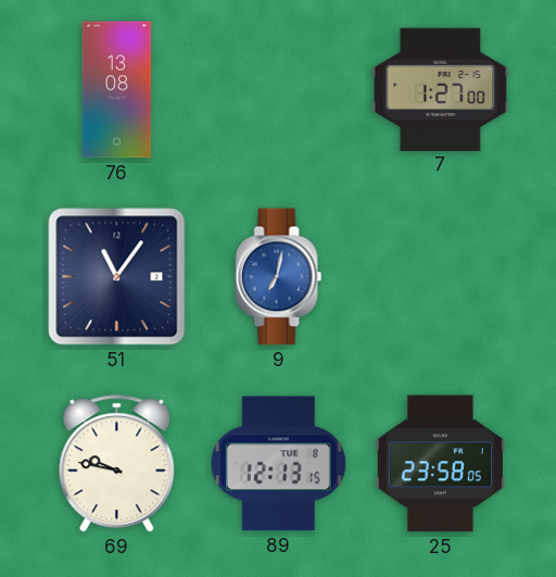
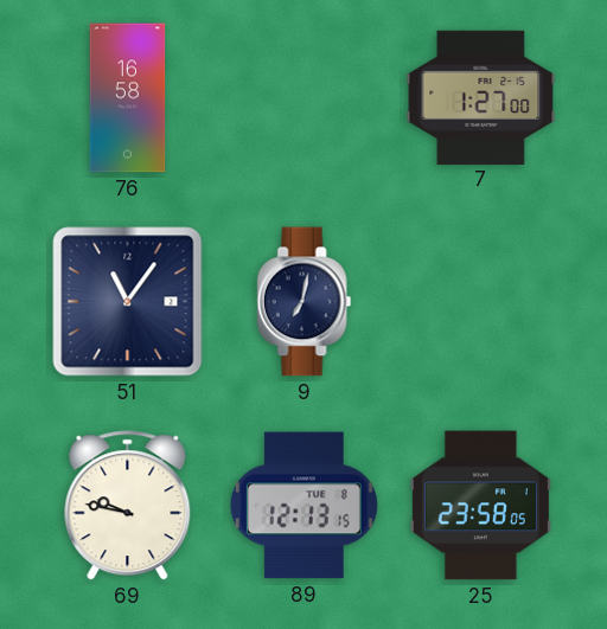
76: 13:08 -> 16:58 (128, 98)
9 dial: blue -> navy (305, 302)
